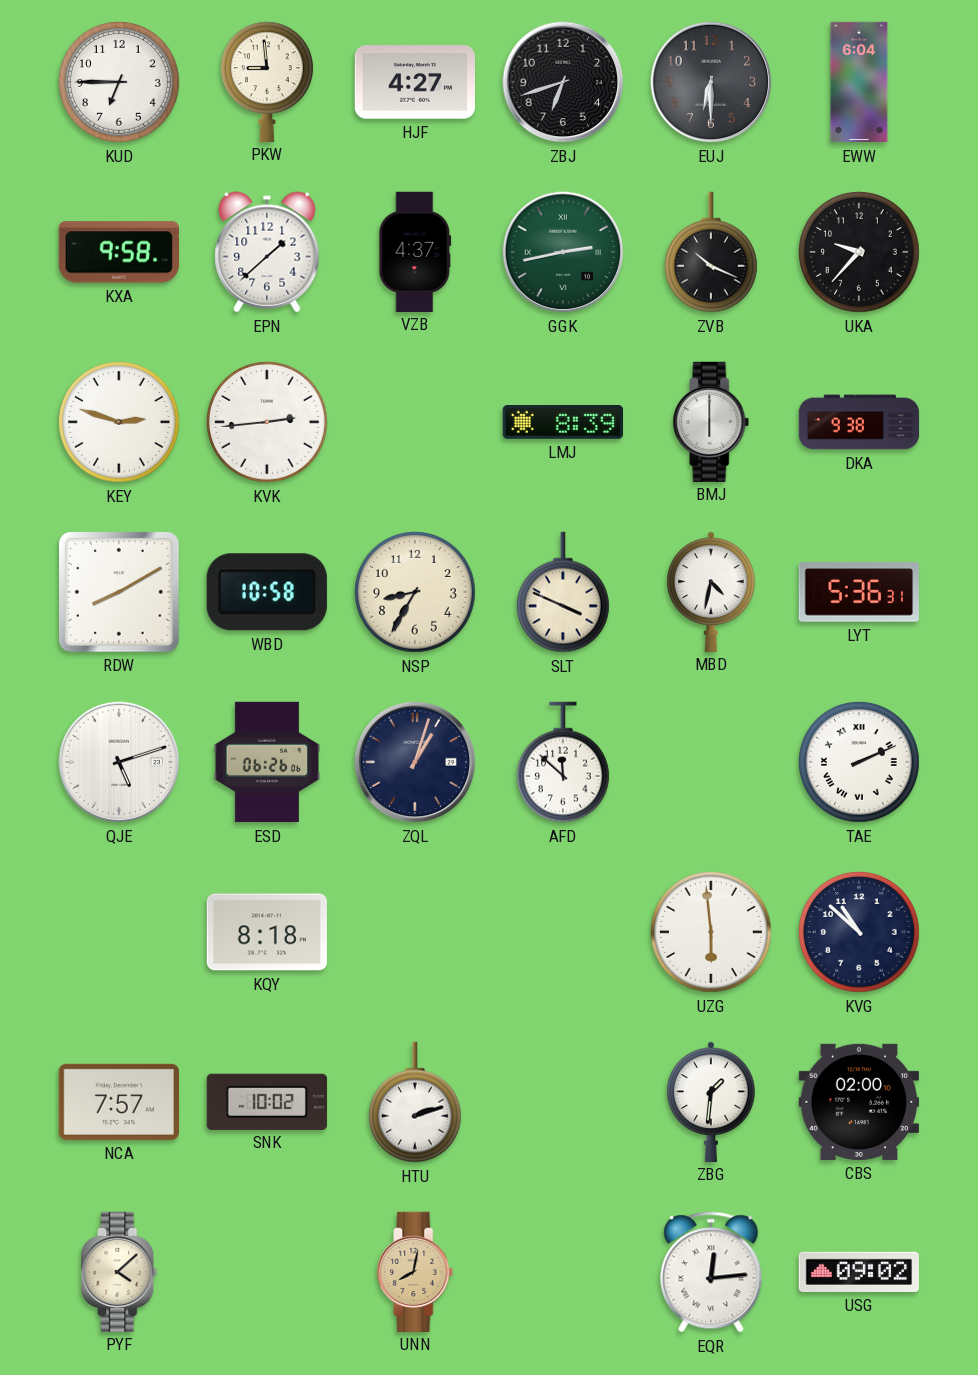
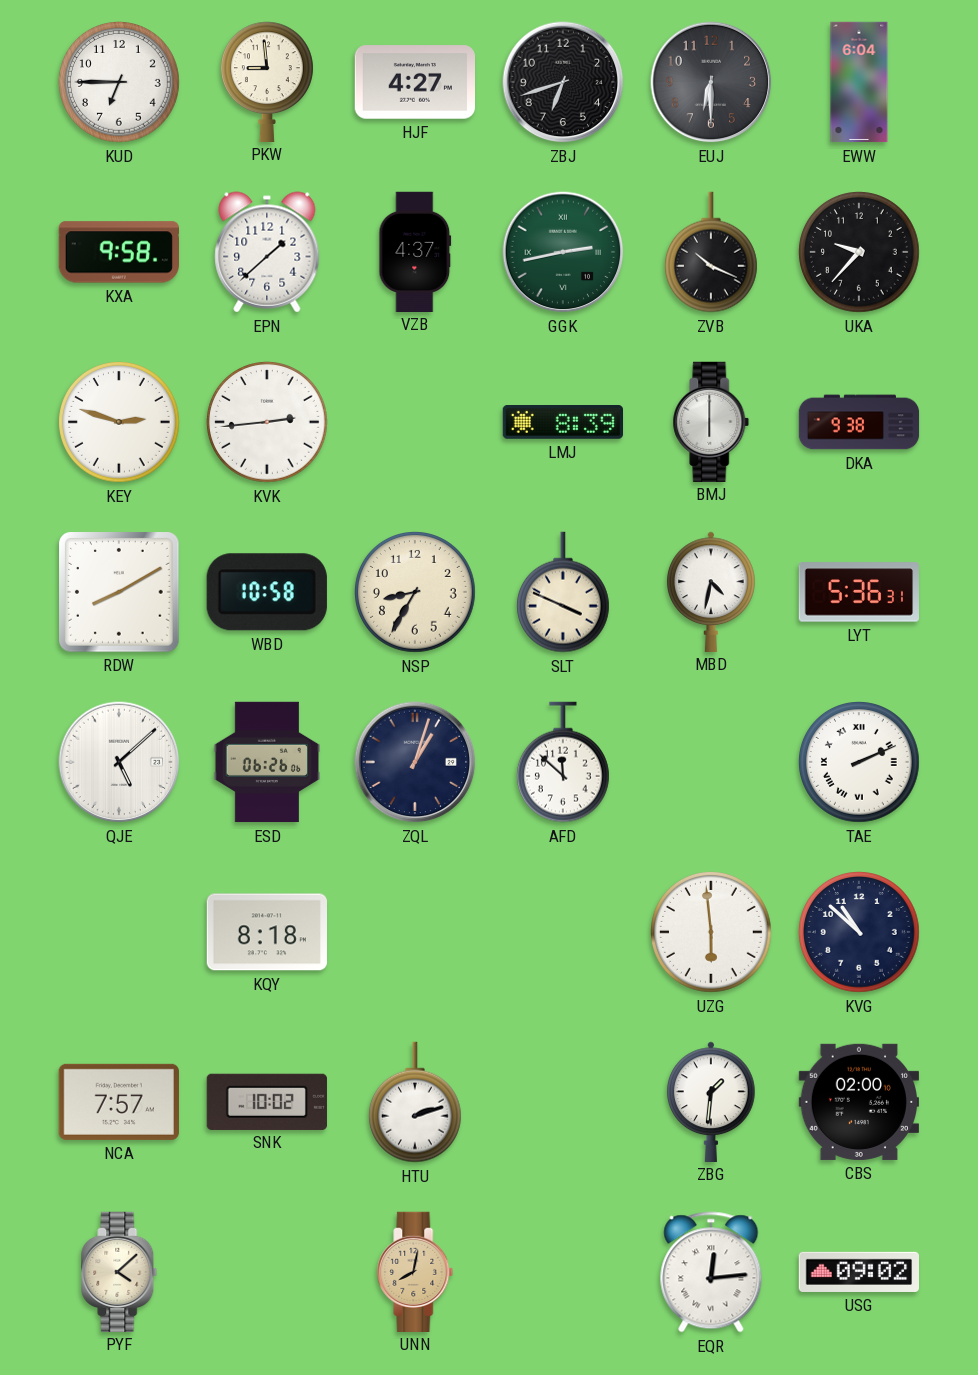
QJE: 5:12 -> 5:08 (119, 762)
